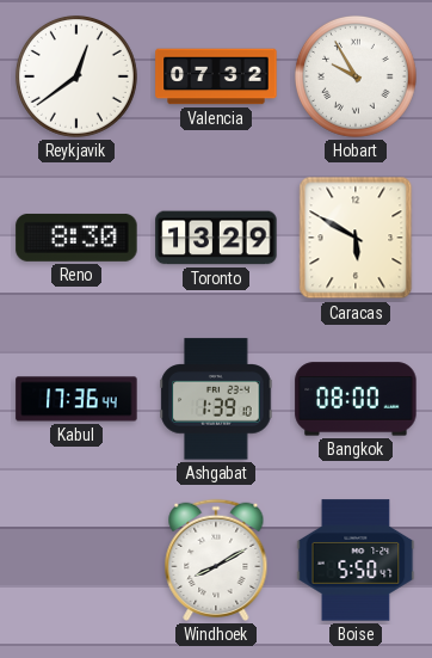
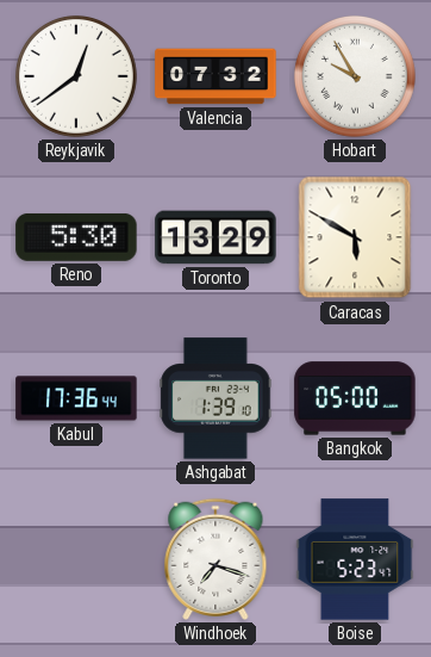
Reno: 8:30 -> 5:30 (76, 237)
Bangkok: 08:00 -> 05:00 (355, 398)
Windhoek: 8:10 -> 7:18 (215, 559)
Boise: 5:50 -> 5:23 (355, 559)
